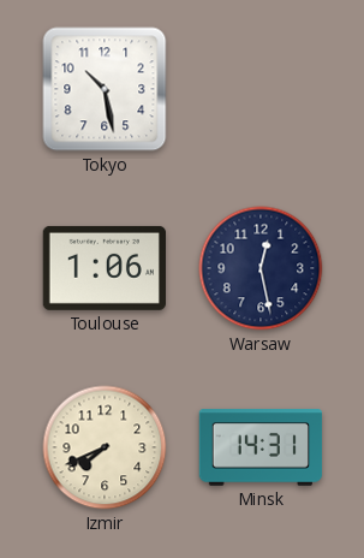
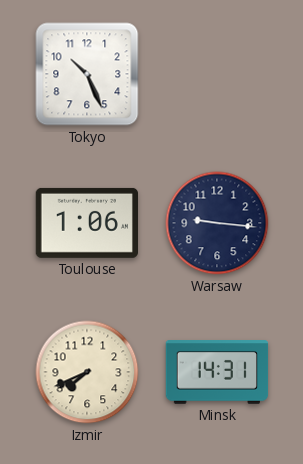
Tokyo: 10:28 -> 10:26 (87, 74)
Warsaw: 12:28 -> 9:16 (217, 223)
